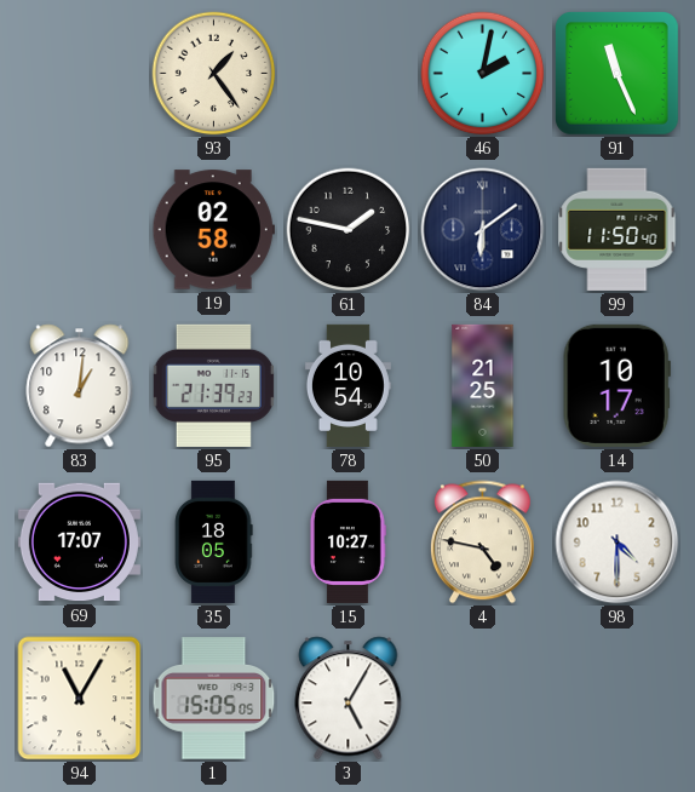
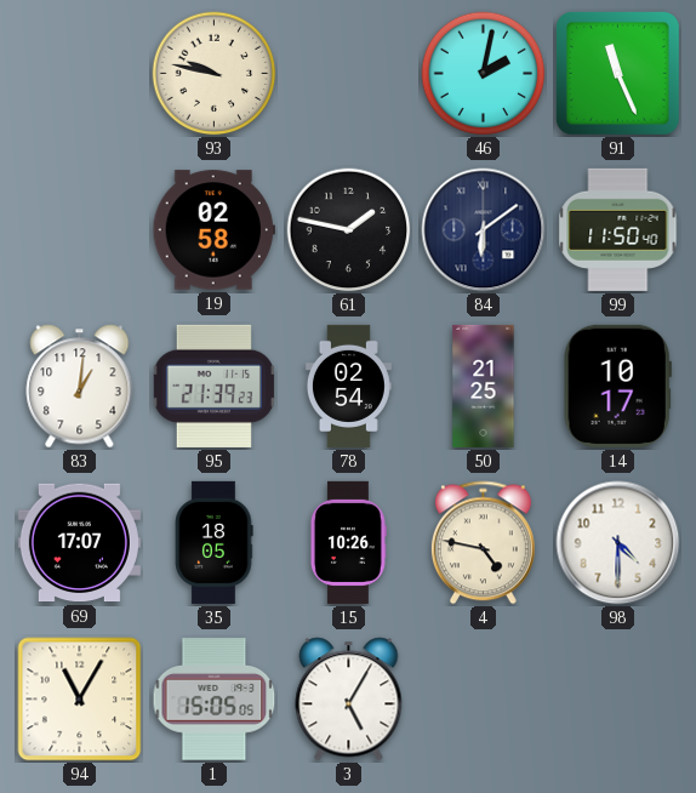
93: 1:24 -> 9:47 (215, 74)
78: 10:54 -> 02:54 (348, 386)
15: 10:27 -> 10:26 (348, 542)
